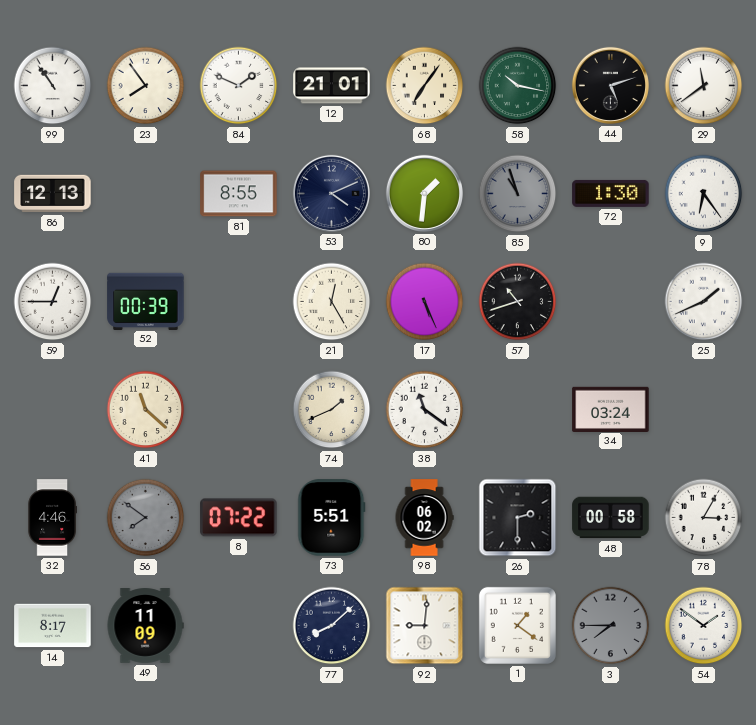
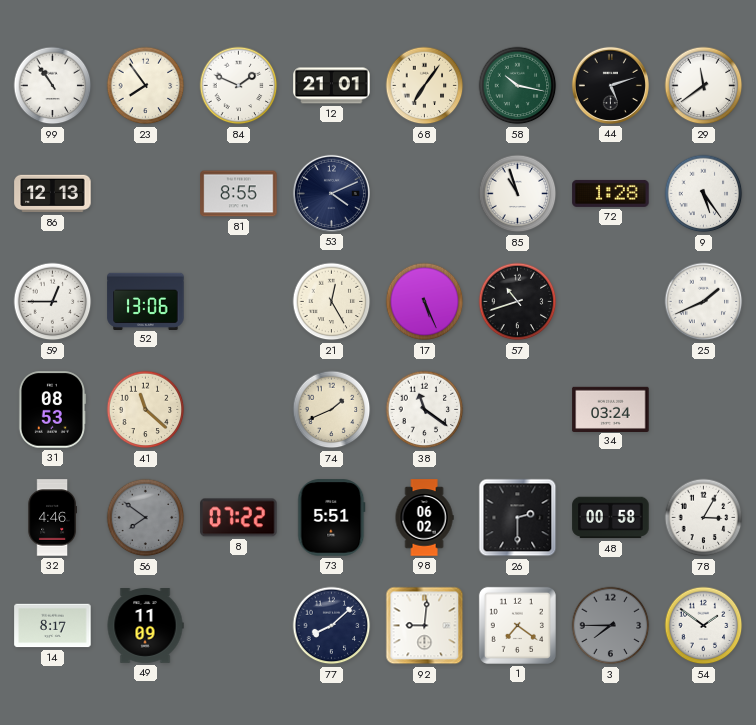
80: 1:31 -> none (424, 193)
85 dial: grey -> white (518, 194)
72: 1:30 -> 1:28 (611, 193)
9: 6:24 -> 5:24 (704, 194)
52: 00:39 -> 13:06 (146, 301)
31: none -> 08:53 (51, 410)
1: 1:21 -> 7:21 (517, 625)
